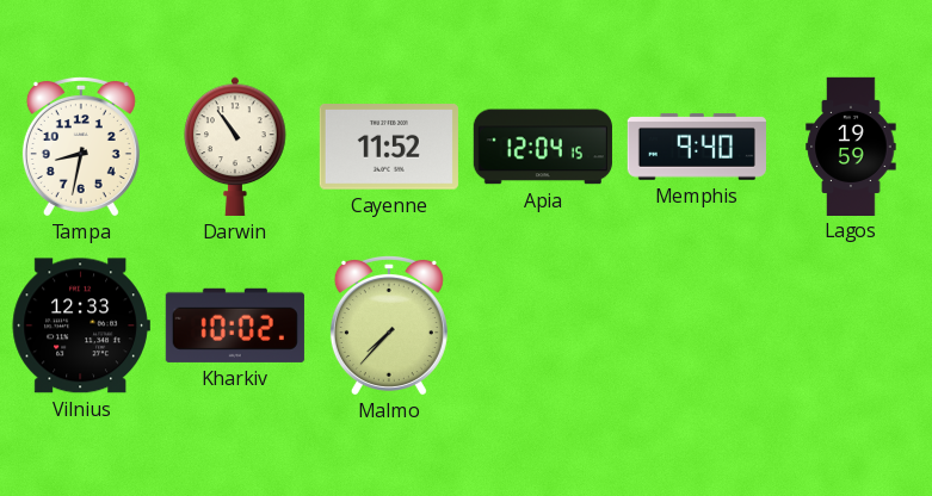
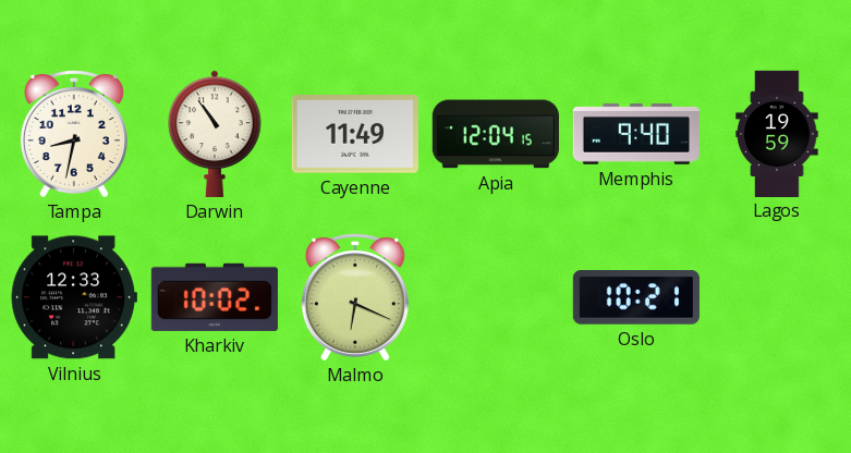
Cayenne: 11:52 -> 11:49 (355, 135)
Malmo: 7:37 -> 6:19 (355, 296)
Oslo: none -> 10:21 (636, 298)
